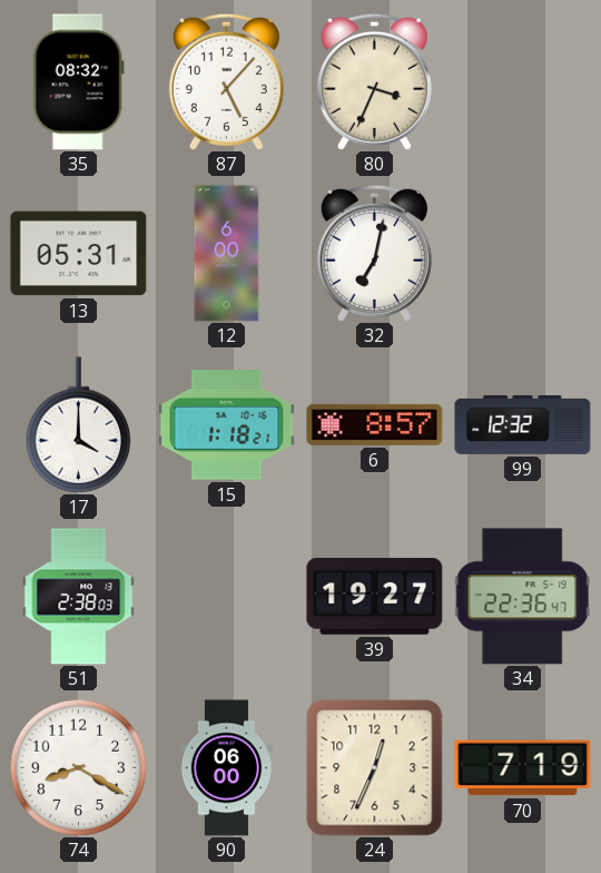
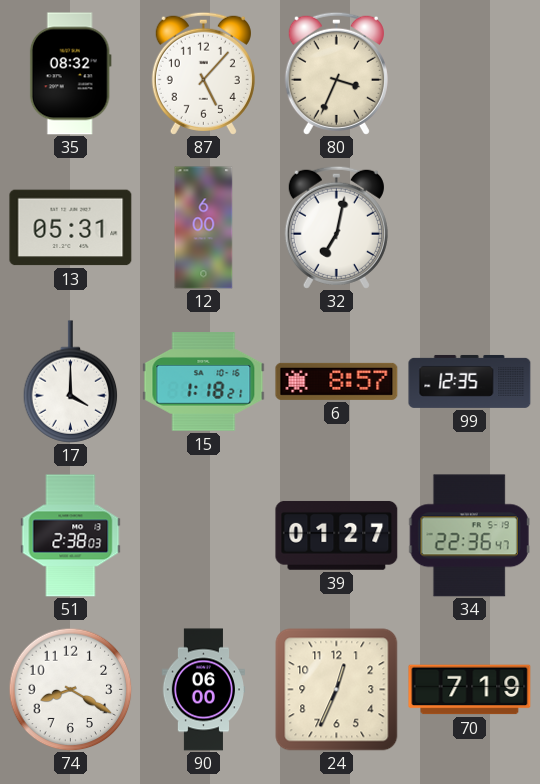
99: 12:32 -> 12:35 (470, 381)
39: 19:27 -> 01:27 (337, 535)
